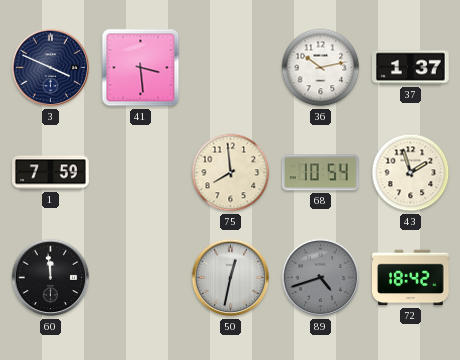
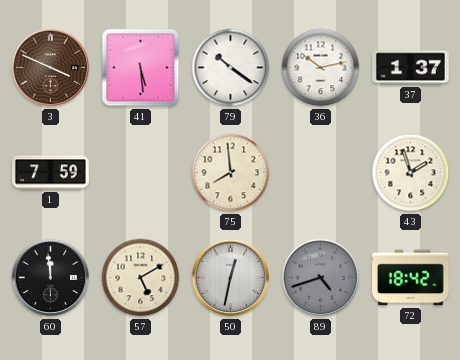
3 dial: navy -> brown (51, 68)
41: 3:29 -> 5:29 (141, 68)
79: none -> 10:21 (231, 68)
68: 10:54 -> none (320, 173)
57: none -> 5:10 (141, 278)
